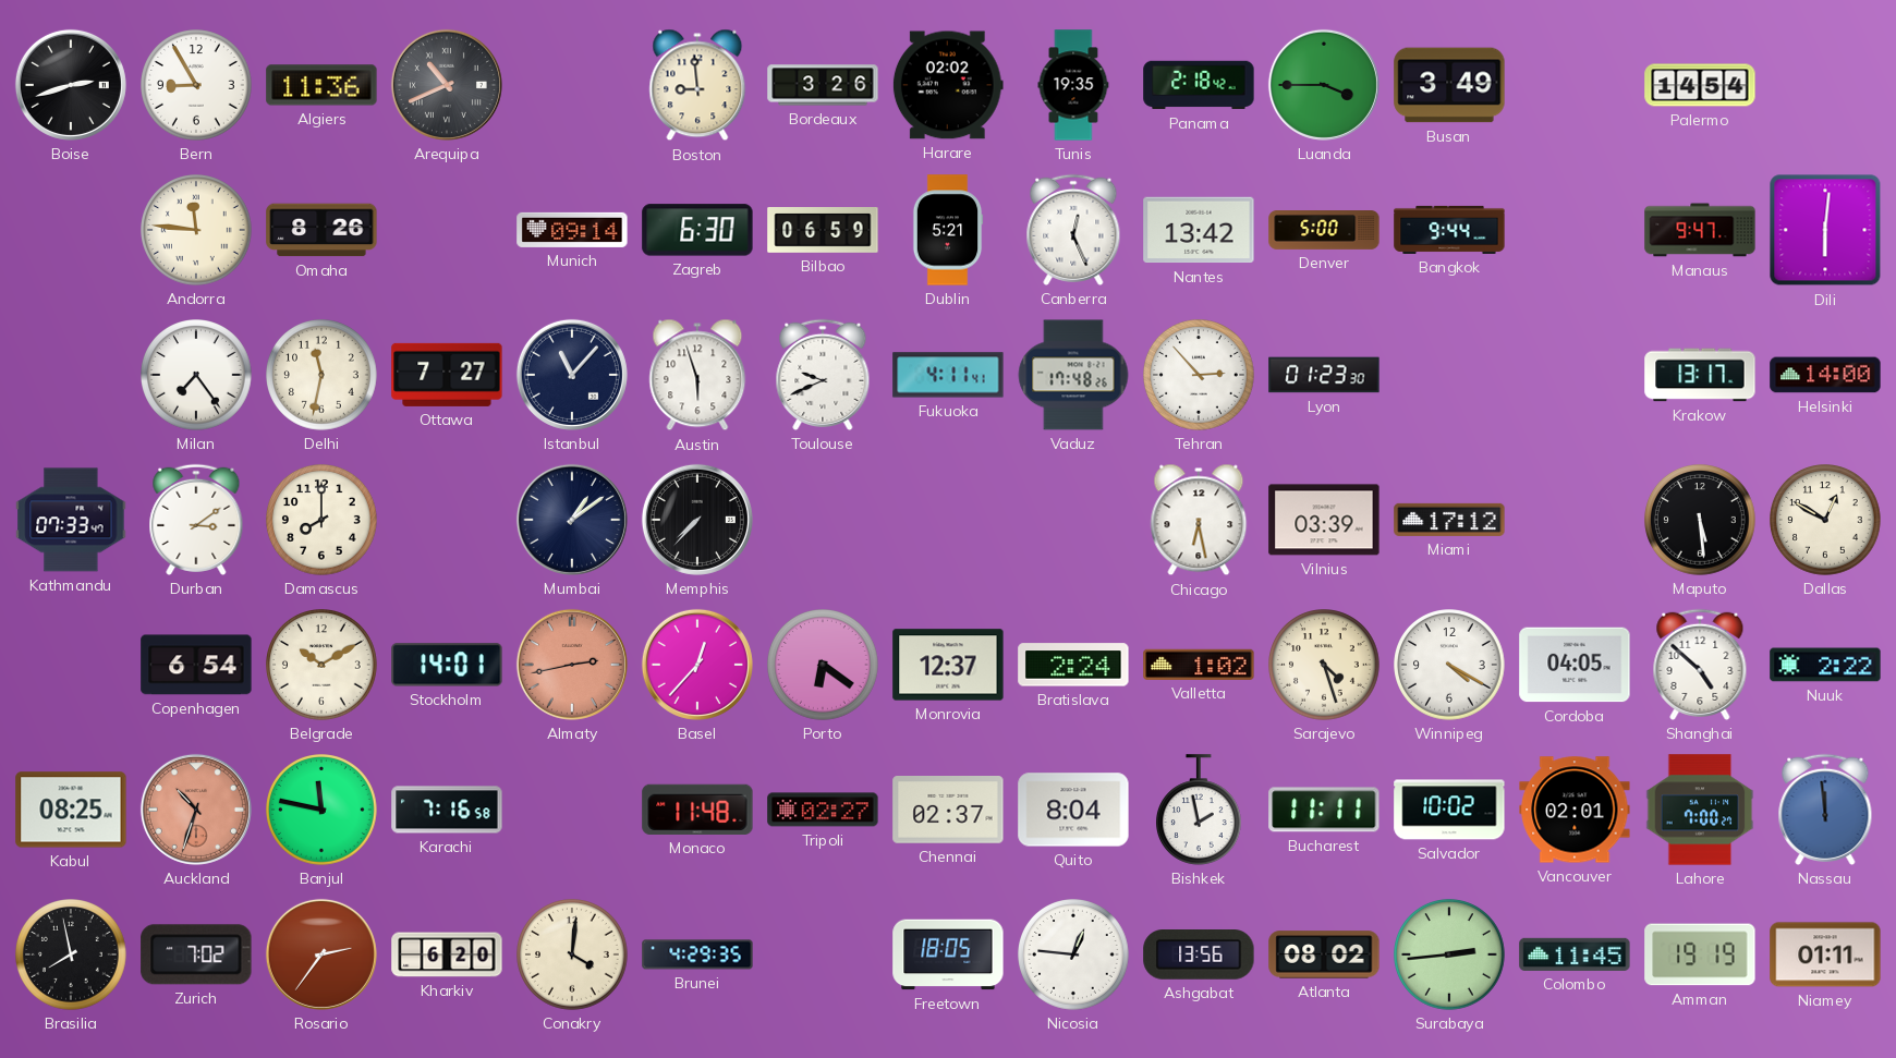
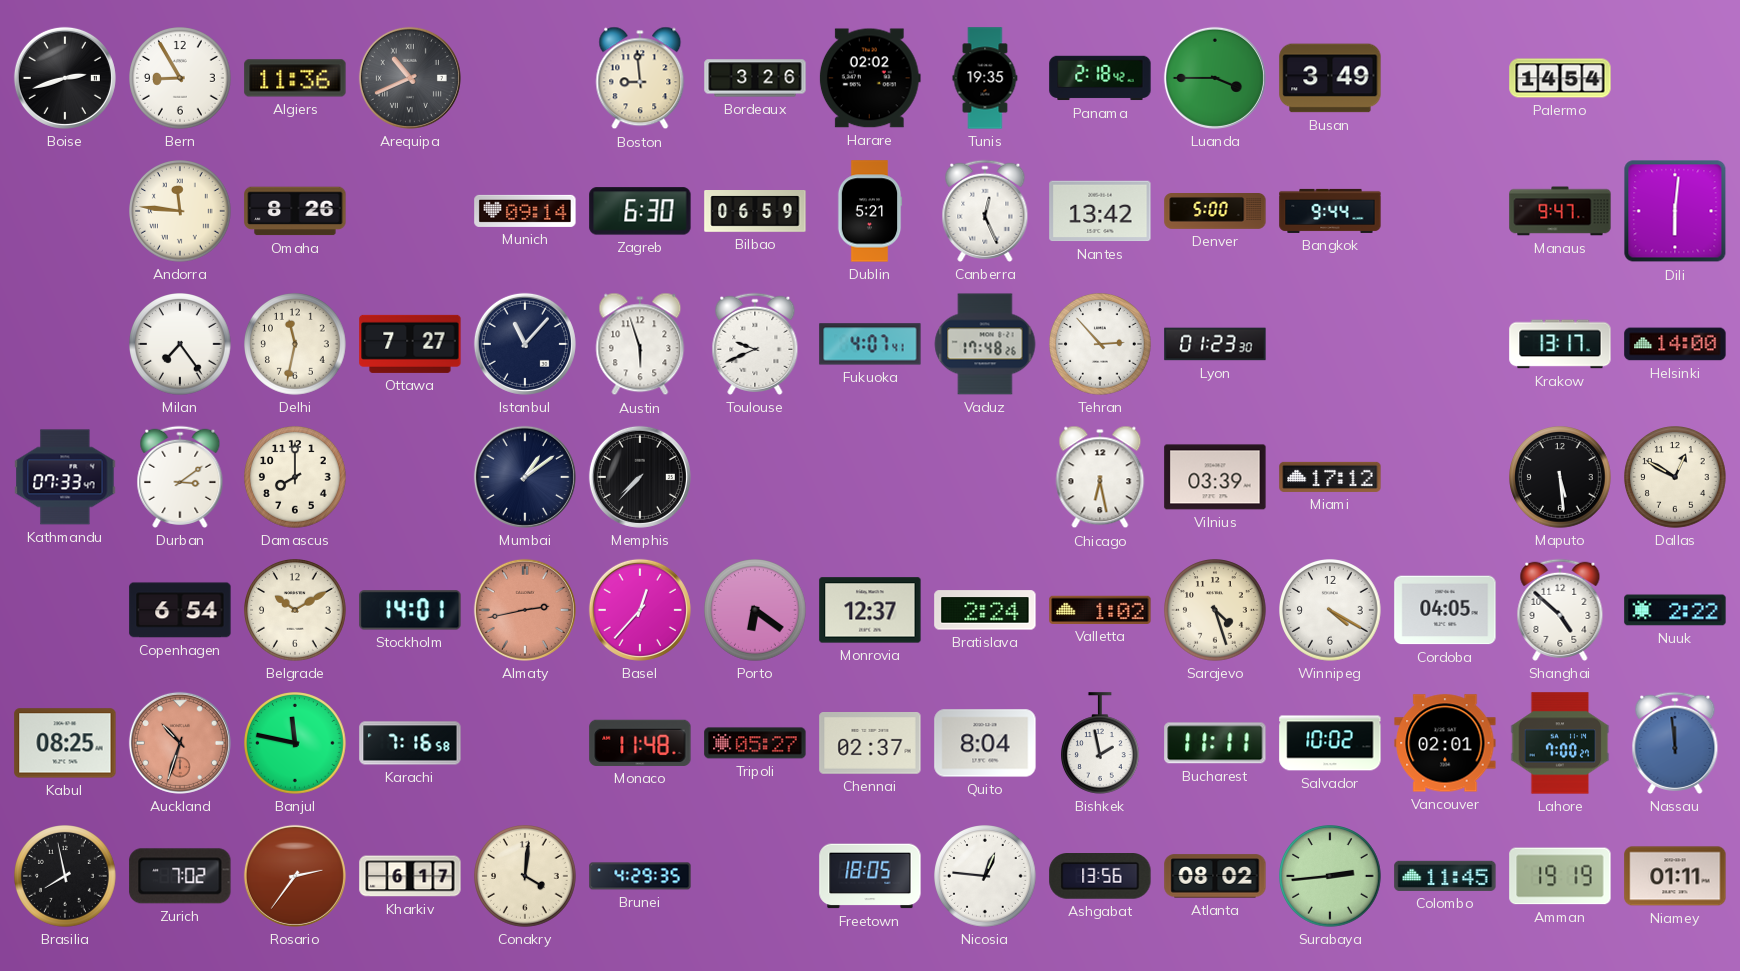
Fukuoka: 4:11 -> 4:07 (870, 344)
Tripoli: 02:27 -> 05:27 (755, 743)
Kharkiv: 6:20 -> 6:17 (410, 876)
